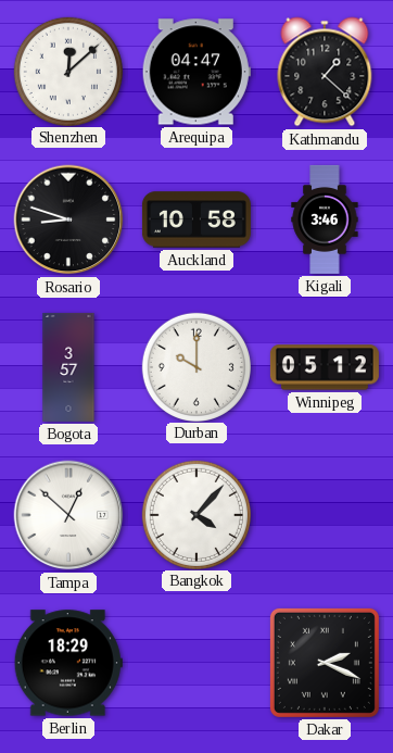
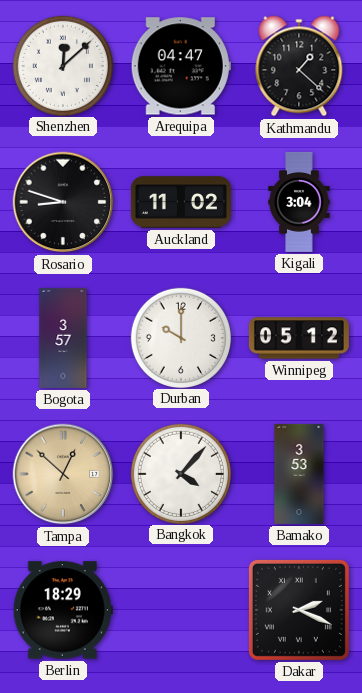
Auckland: 10:58 -> 11:02 (181, 202)
Kigali: 3:46 -> 3:04 (299, 202)
Tampa dial: white -> champagne (63, 474)
Bamako: none -> 3:53 (299, 474)
